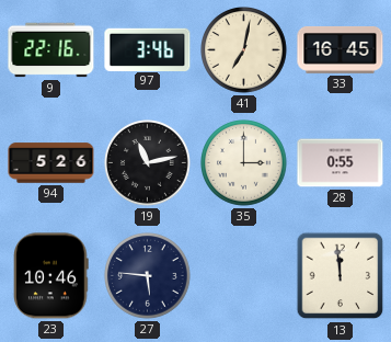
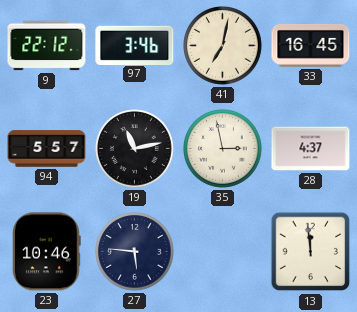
9: 22:16 -> 22:12 (47, 46)
94: 5:26 -> 5:57 (47, 149)
35: 3:00 -> 2:58 (223, 149)
28: 0:55 -> 4:37 (311, 149)
